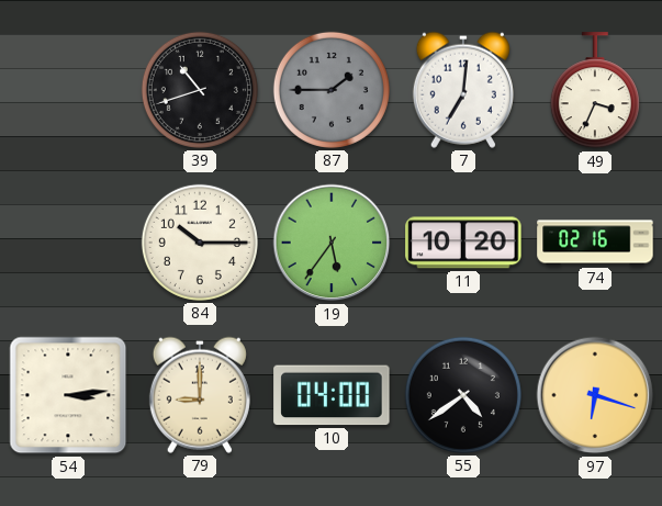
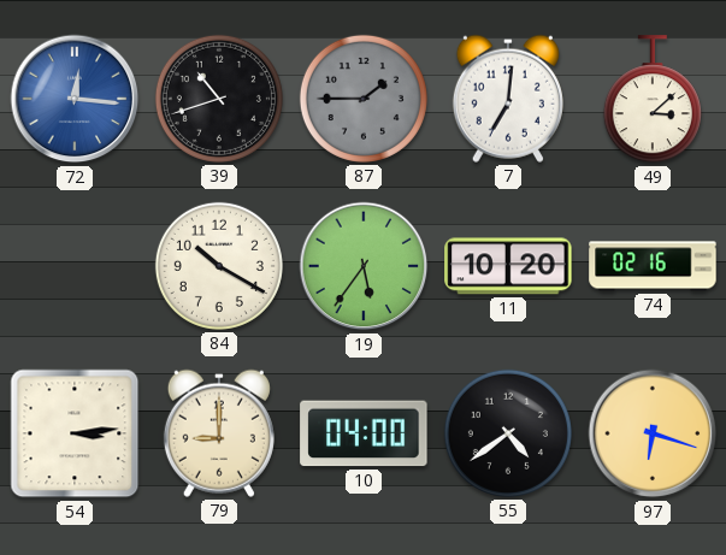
72: none -> 12:16 (75, 99)
49: 3:34 -> 3:08 (653, 100)
84: 10:15 -> 10:20 (219, 266)
